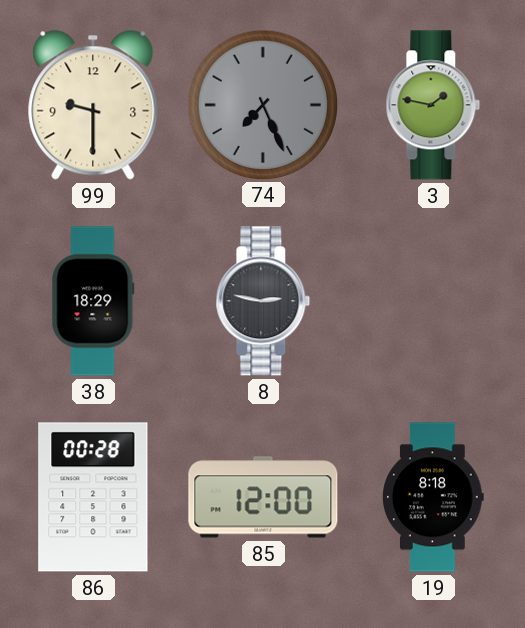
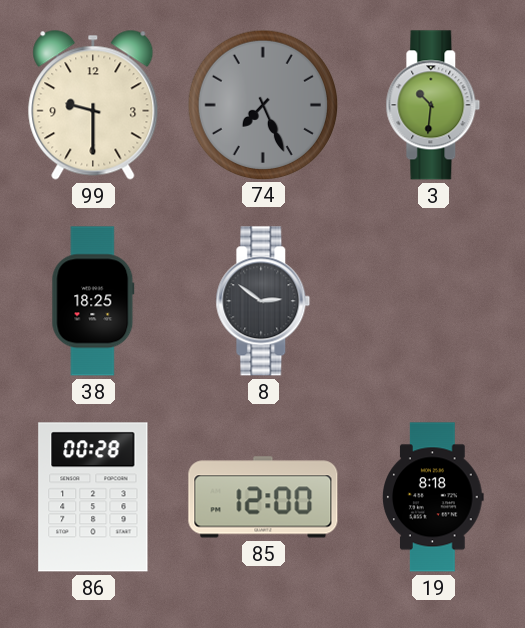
3: 1:47 -> 10:31 (433, 105)
38: 18:29 -> 18:25 (93, 301)
8: 2:47 -> 2:51 (263, 301)
